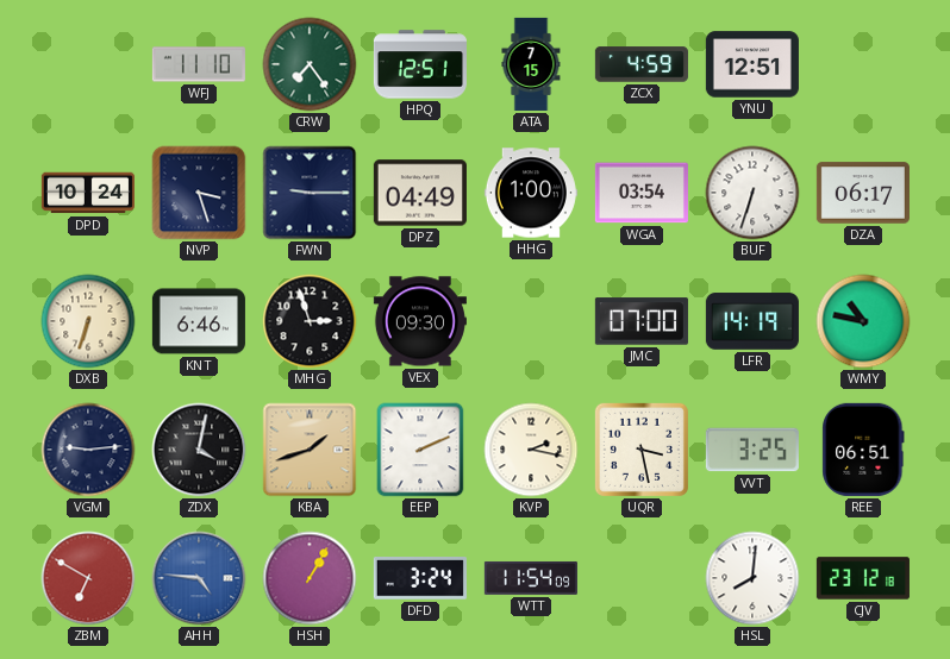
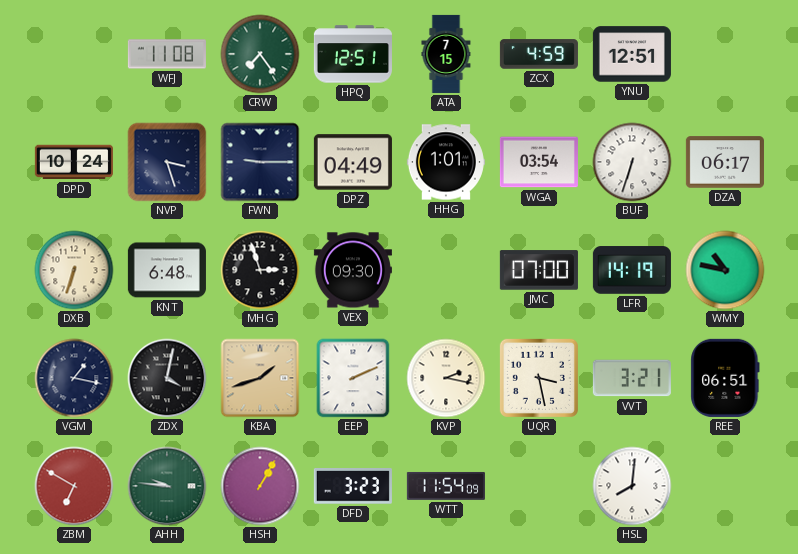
WFJ: 11:10 -> 11:08 (167, 54)
HHG: 1:00 -> 1:01 (446, 162)
KNT: 6:46 -> 6:48 (167, 270)
VGM: 9:14 -> 1:17 (74, 378)
VVT: 3:25 -> 3:21 (632, 378)
AHH: 4:46 -> 9:46 (167, 486)
AHH dial: blue -> green (167, 486)
DFD: 3:24 -> 3:23 (353, 486)
CJV: 23:12 -> none (863, 578)
